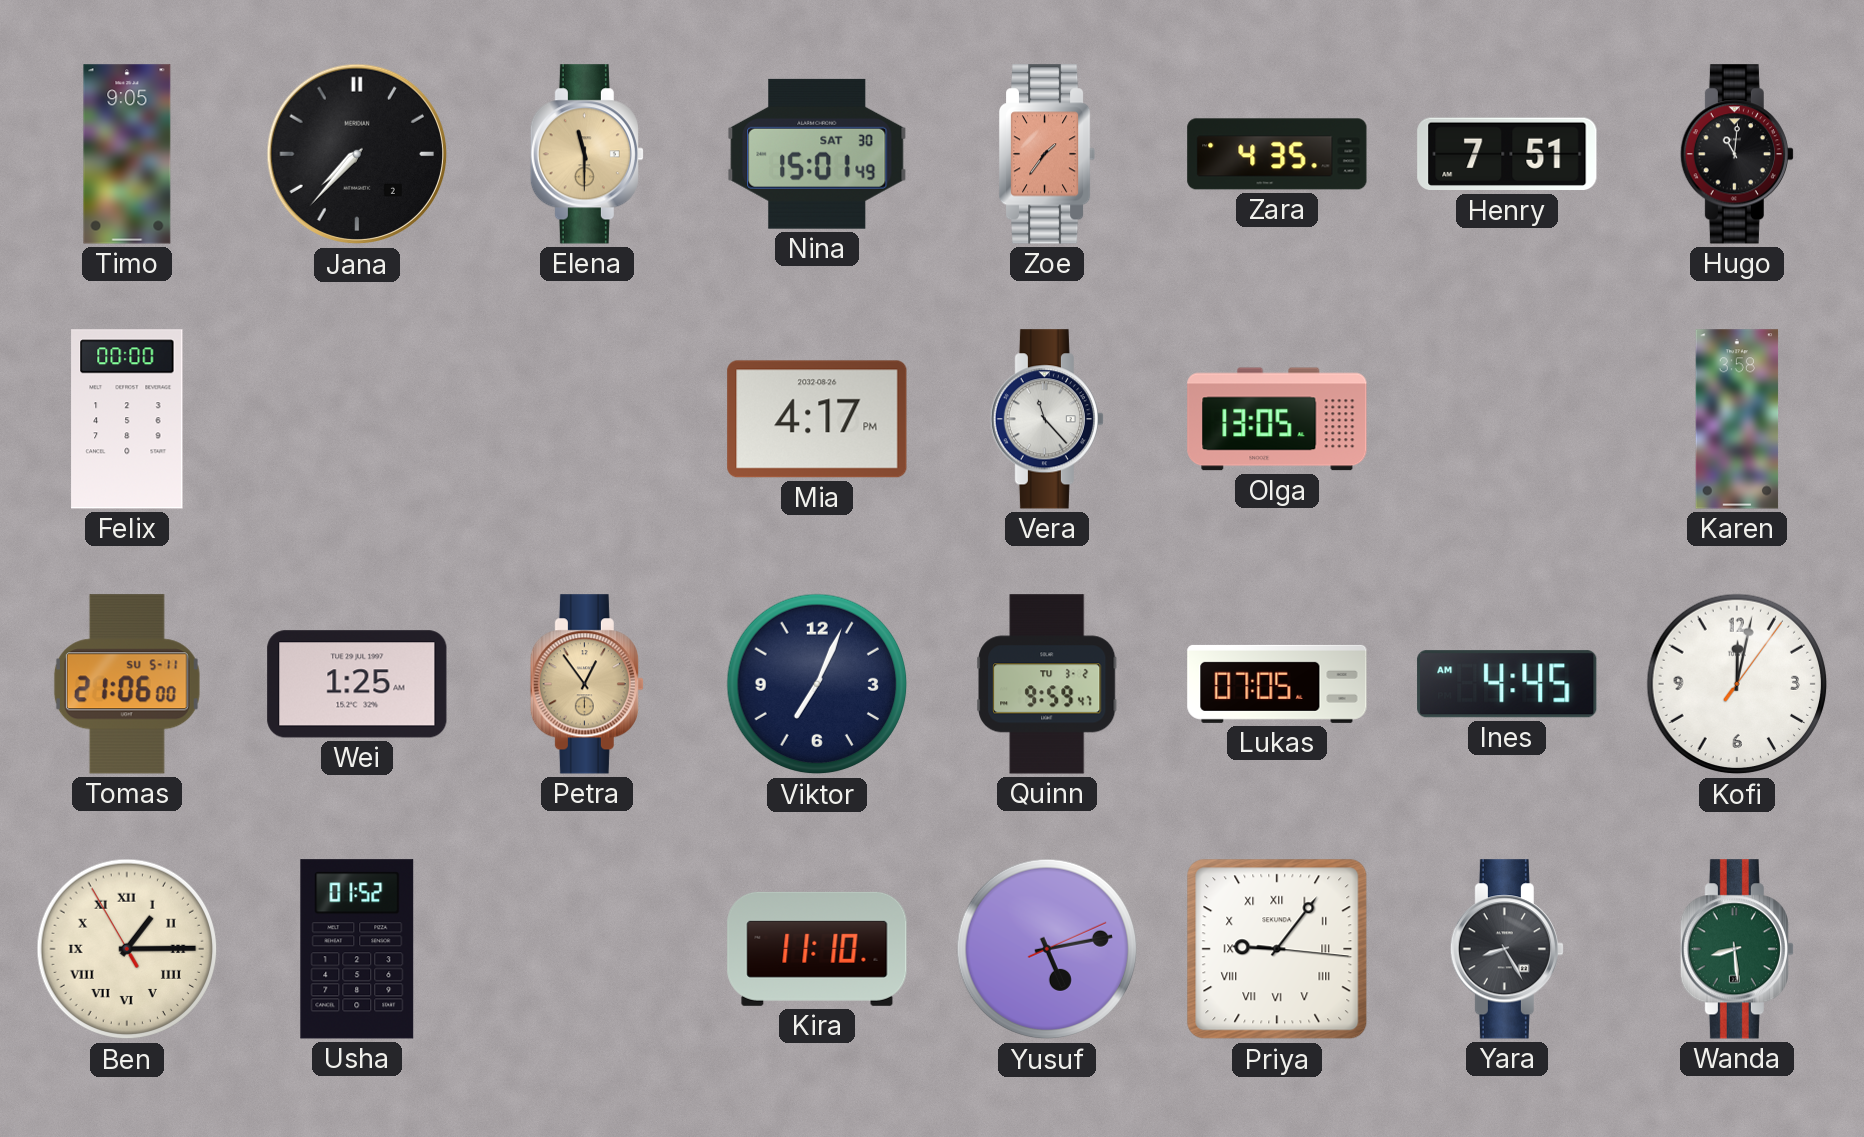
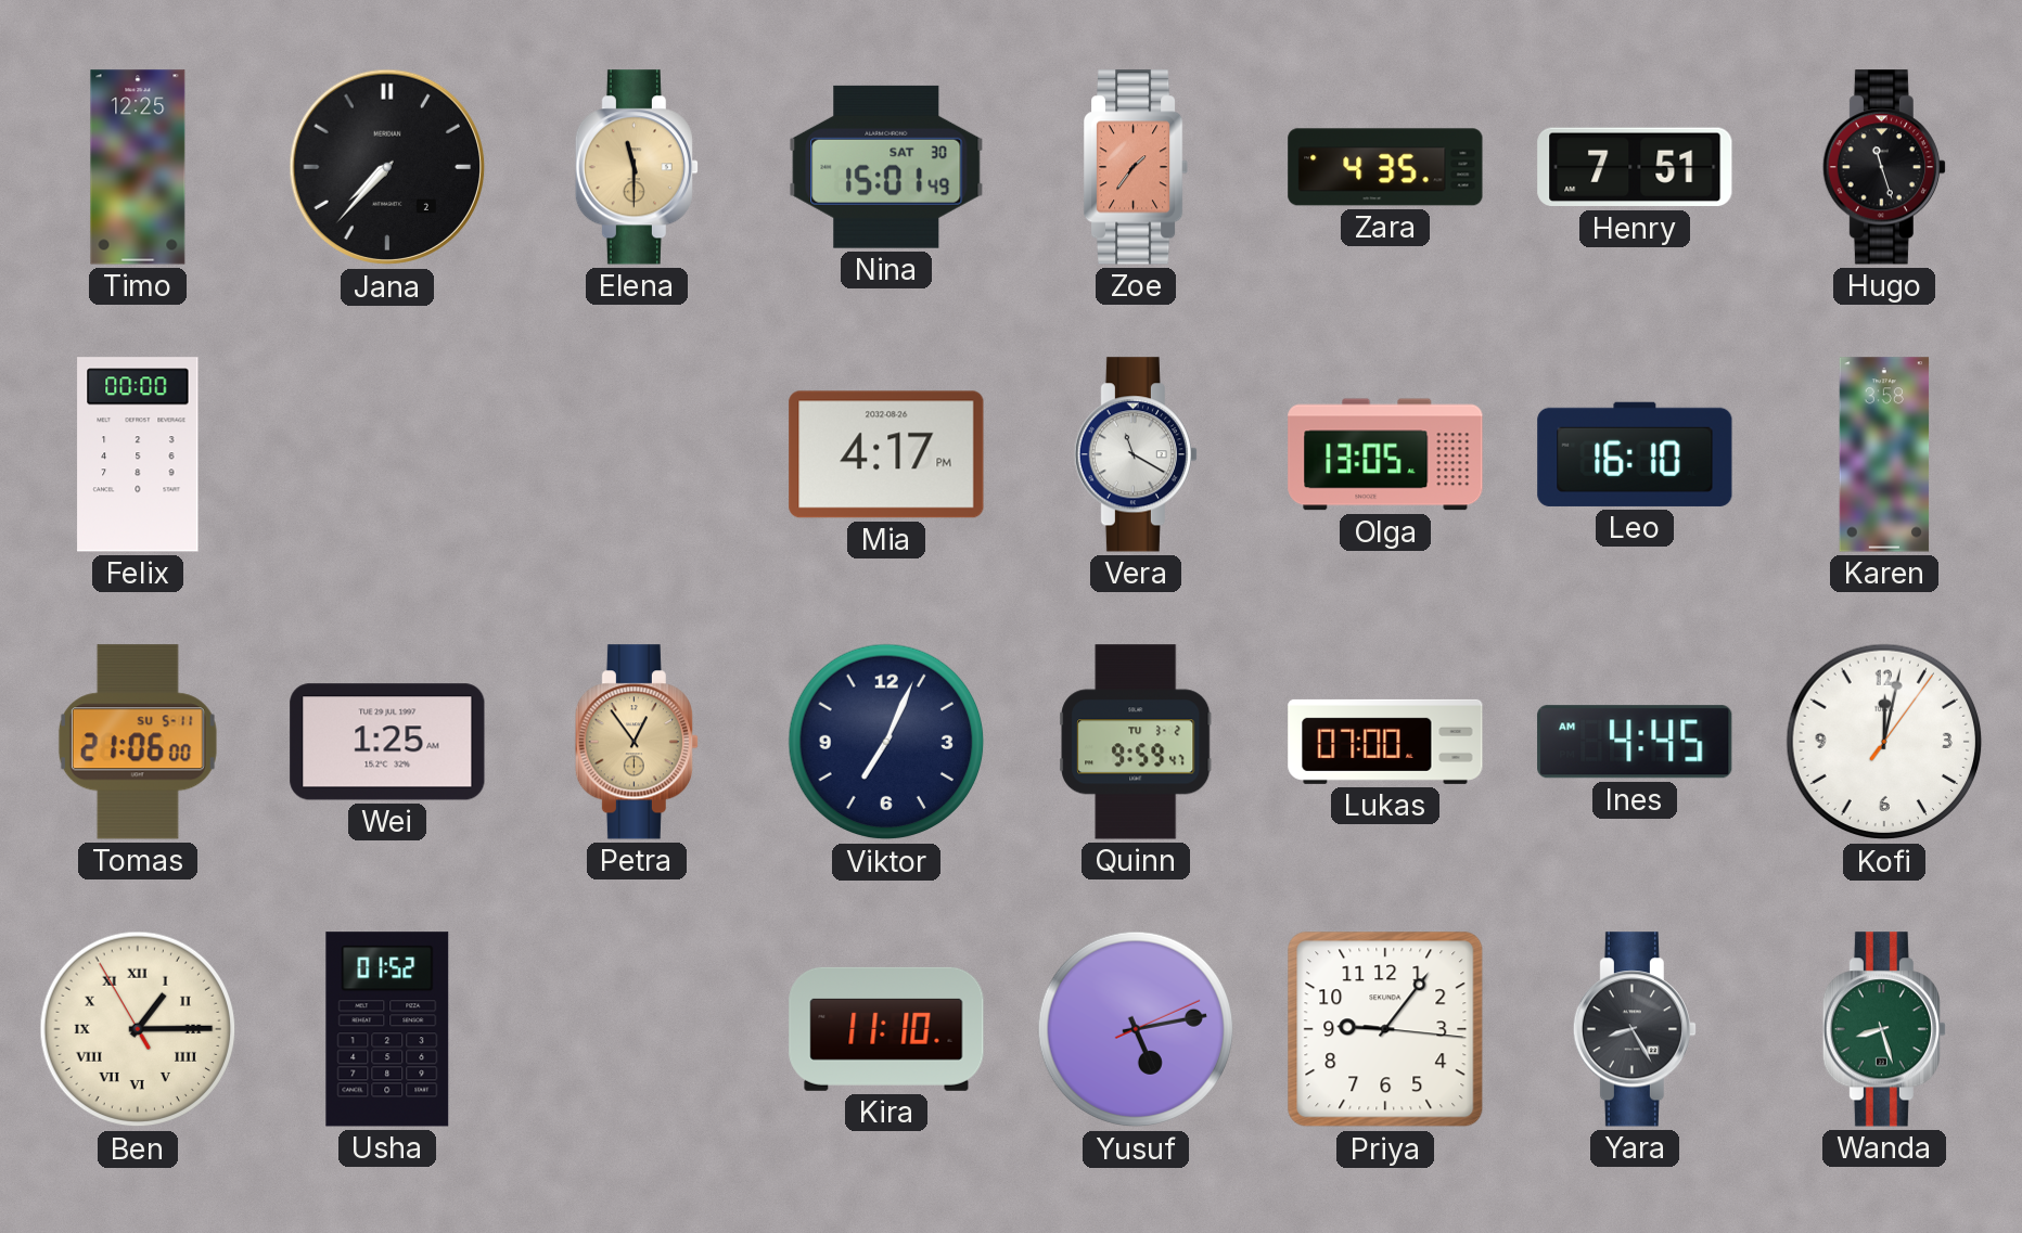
Timo: 9:05 -> 12:25 (138, 167)
Hugo: 11:01 -> 11:27 (1884, 167)
Vera: 11:23 -> 11:20 (1136, 454)
Leo: none -> 16:10 (1635, 454)
Lukas: 07:05 -> 07:00 (1385, 742)
Priya numerals: Roman -> Arabic (1385, 1029)
Wanda: 8:29 -> 8:27 (1884, 1029)
